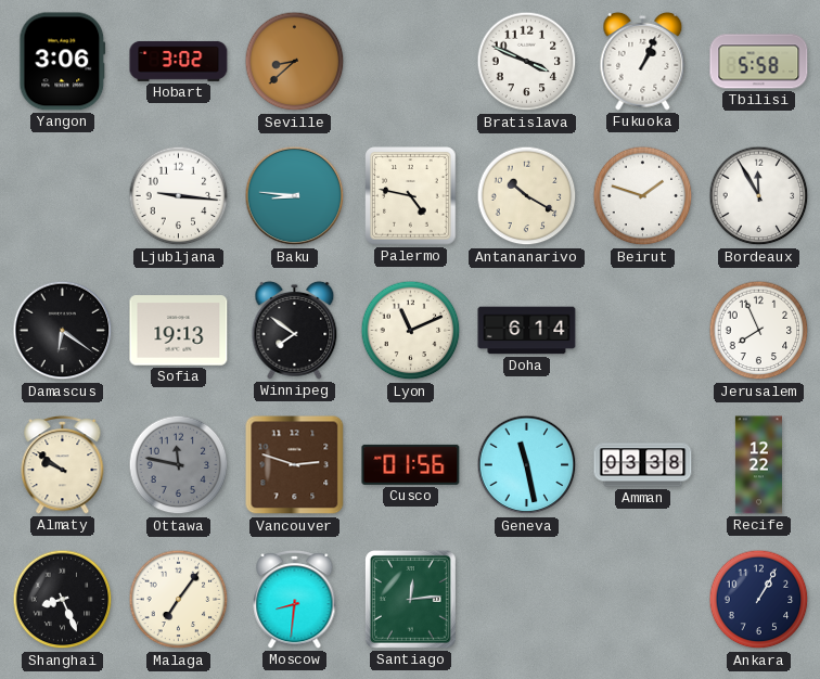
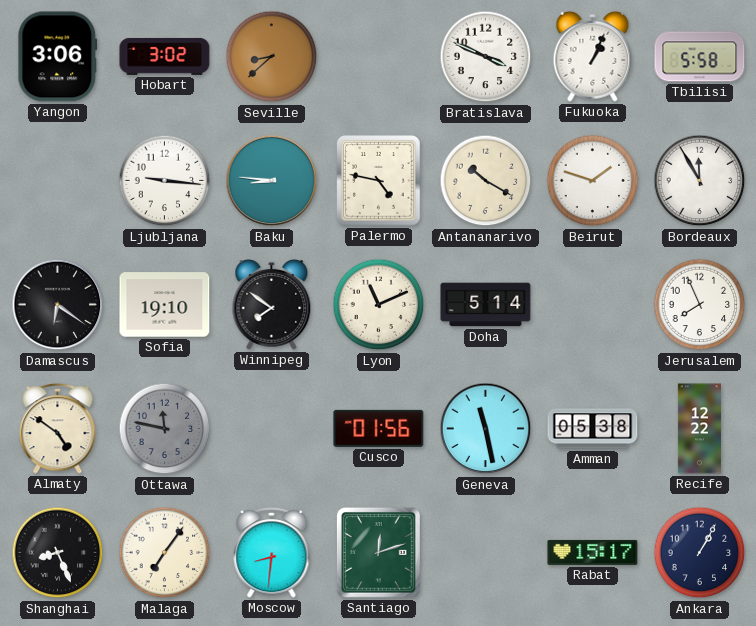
Sofia: 19:13 -> 19:10 (165, 305)
Doha: 6:14 -> 5:14 (486, 305)
Almaty: 9:51 -> 4:51 (58, 428)
Vancouver: 2:48 -> none (295, 465)
Amman: 03:38 -> 05:38 (593, 429)
Santiago: 12:14 -> 12:12 (378, 553)
Rabat: none -> 15:17 (593, 552)
